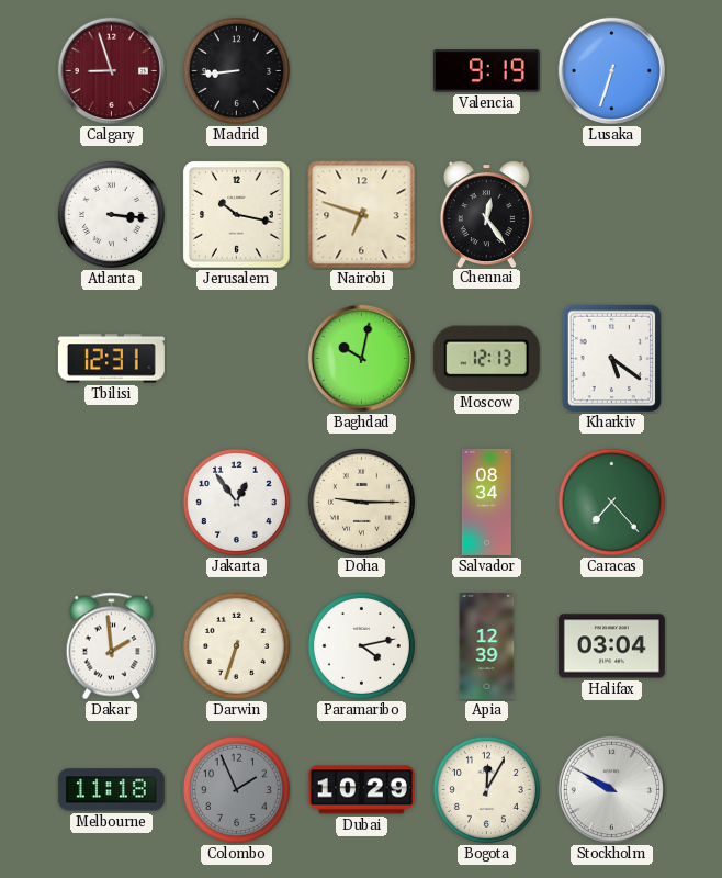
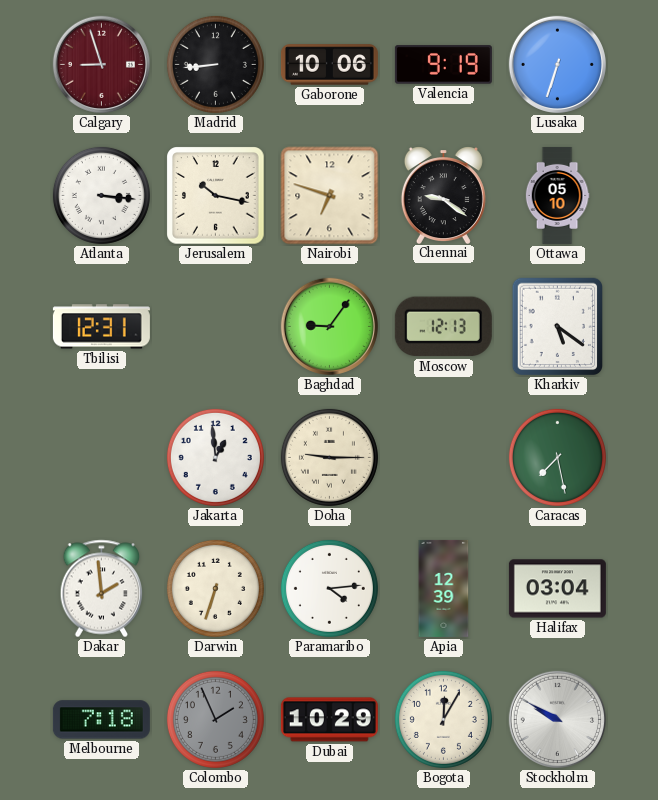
Gaborone: none -> 10:06 (329, 65)
Chennai: 12:24 -> 9:21 (443, 195)
Ottawa: none -> 05:10 (557, 195)
Baghdad: 10:02 -> 9:06 (329, 326)
Jakarta: 12:54 -> 12:59 (215, 457)
Salvador: 08:34 -> none (486, 502)
Caracas: 7:23 -> 7:28 (557, 457)
Paramaribo: 4:13 -> 4:14 (329, 588)
Melbourne: 11:18 -> 7:18 (101, 720)
